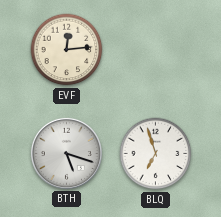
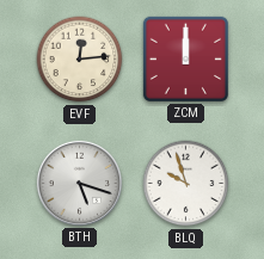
ZCM: none -> 12:00 (185, 58)
BLQ: 6:57 -> 9:57 (186, 184)
